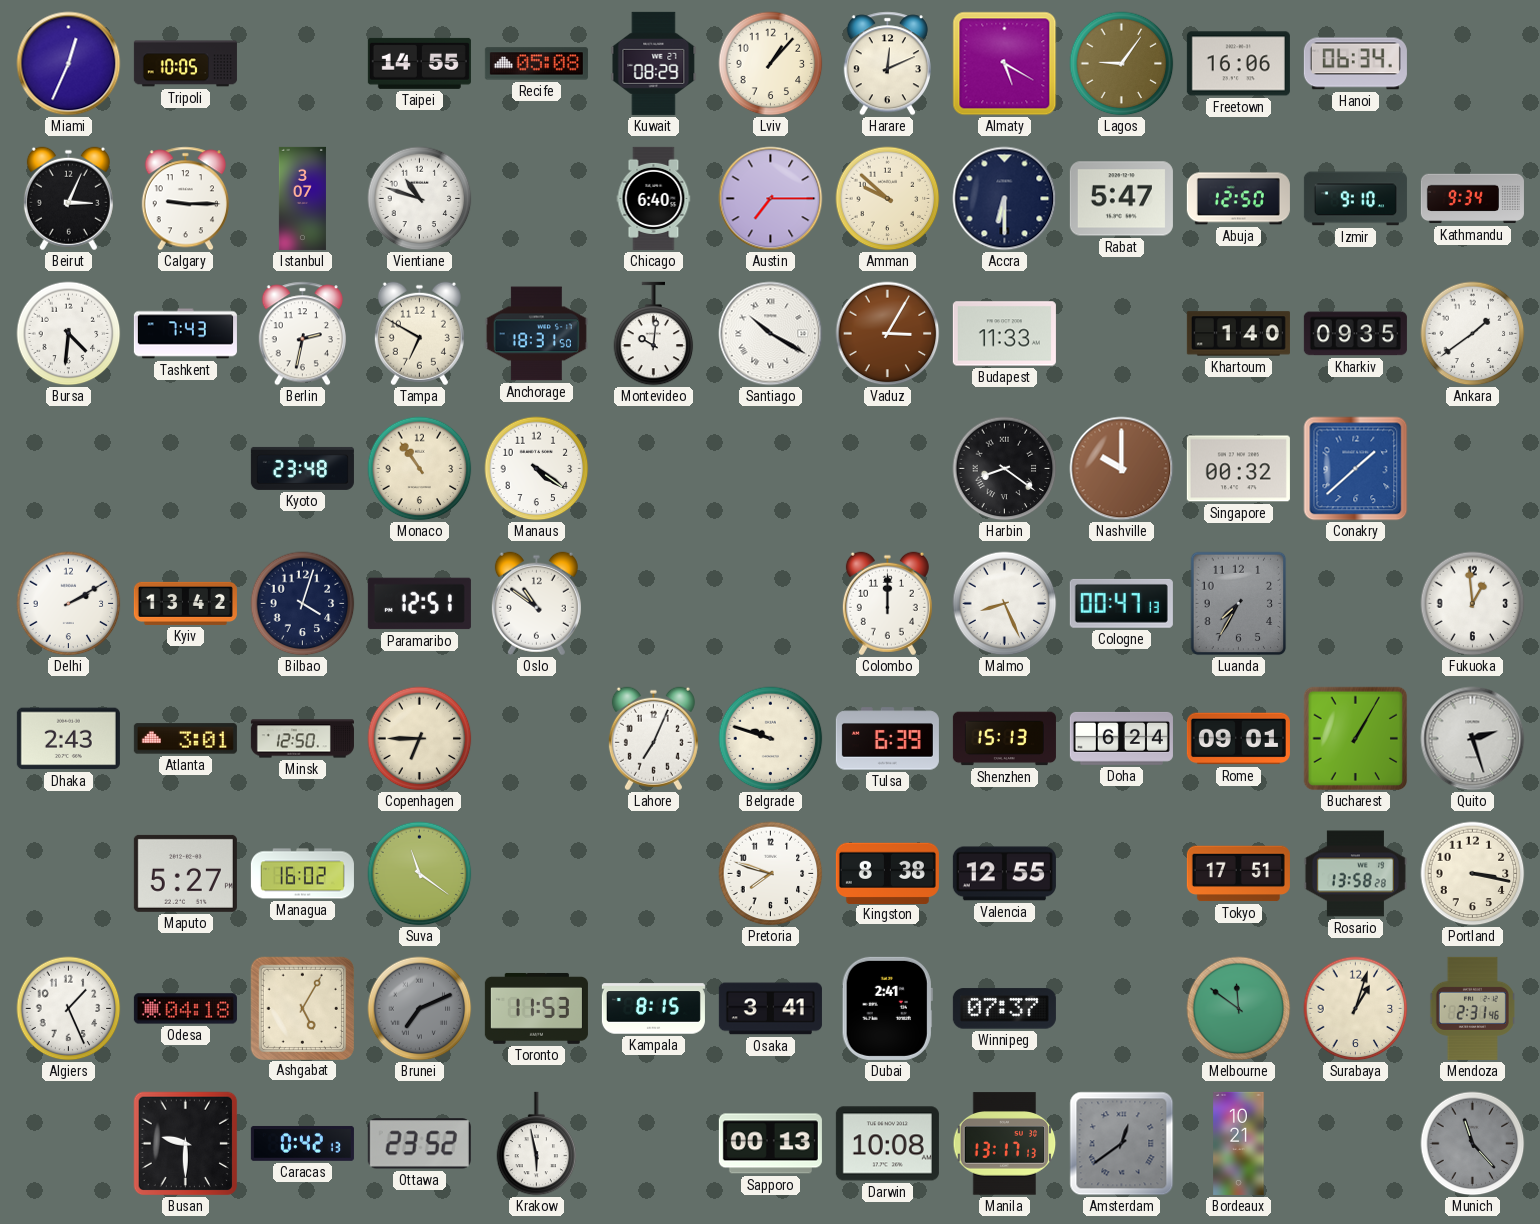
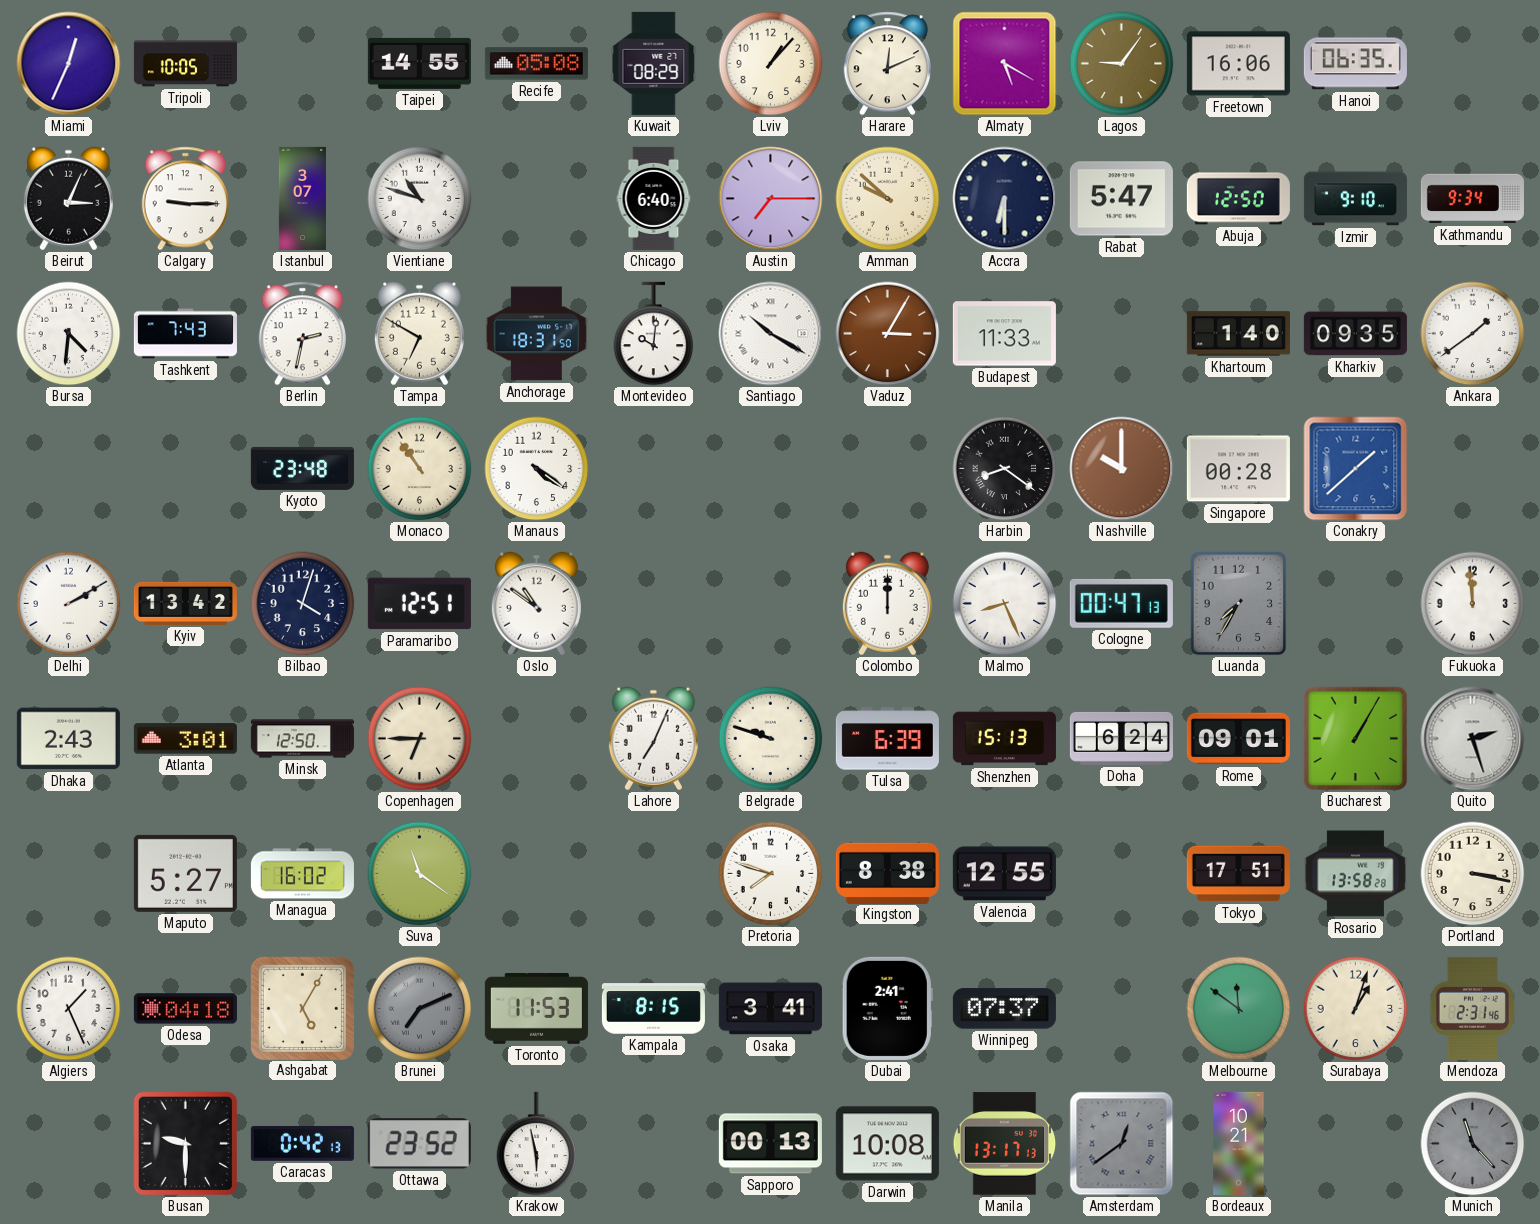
Hanoi: 06:34 -> 06:35 (1355, 64)
Singapore: 00:32 -> 00:28 (1238, 469)
Fukuoka: 12:59 -> 11:59 (1473, 604)
